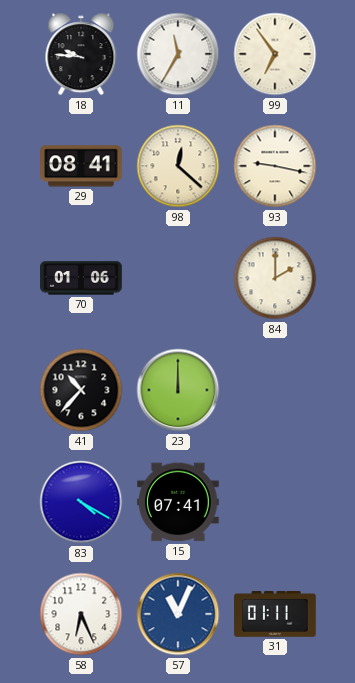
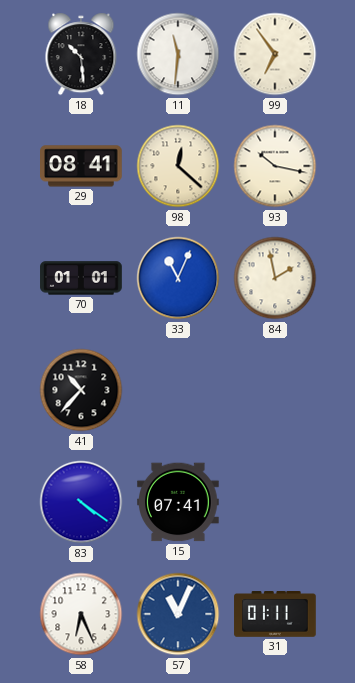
18: 9:46 -> 10:29 (81, 54)
11: 11:35 -> 11:31 (178, 54)
93: 9:17 -> 10:17 (275, 166)
70: 01:06 -> 01:01 (81, 278)
33: none -> 11:04 (178, 278)
84: 2:00 -> 1:58 (275, 278)
23: 12:00 -> none (178, 390)
83: 4:20 -> 4:21 (81, 502)
